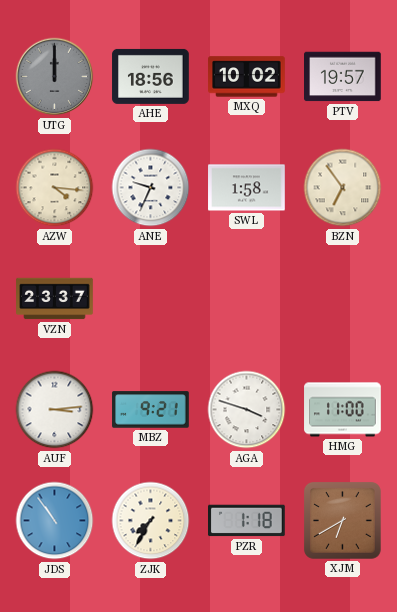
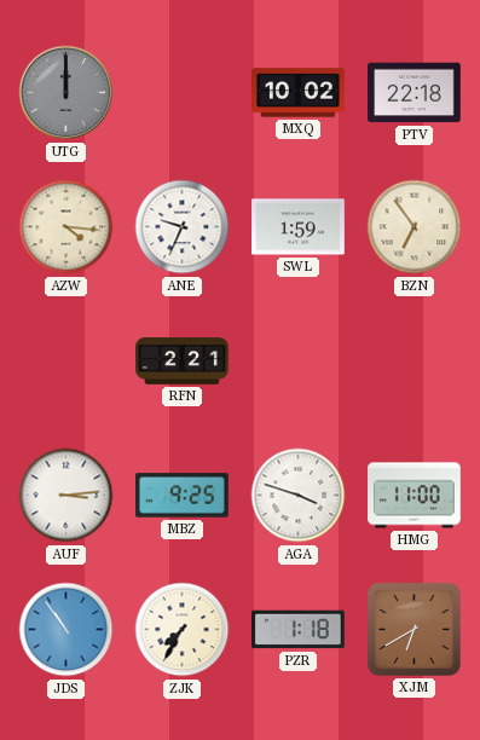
AHE: 18:56 -> none (151, 76)
PTV: 19:57 -> 22:18 (415, 93)
SWL: 1:58 -> 1:59 (299, 227)
VZN: 23:37 -> none (55, 299)
RFN: none -> 2:21 (183, 362)
MBZ: 9:21 -> 9:25 (183, 496)
